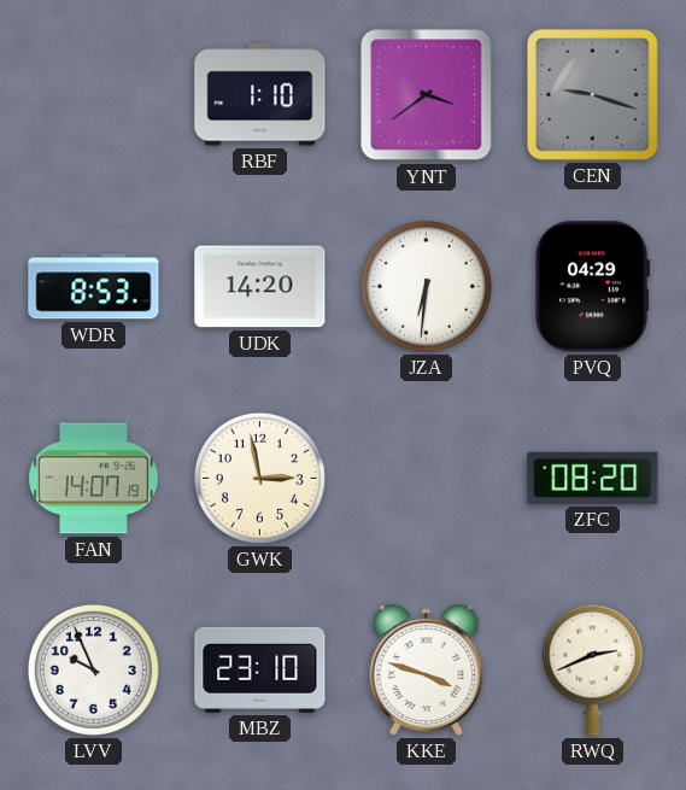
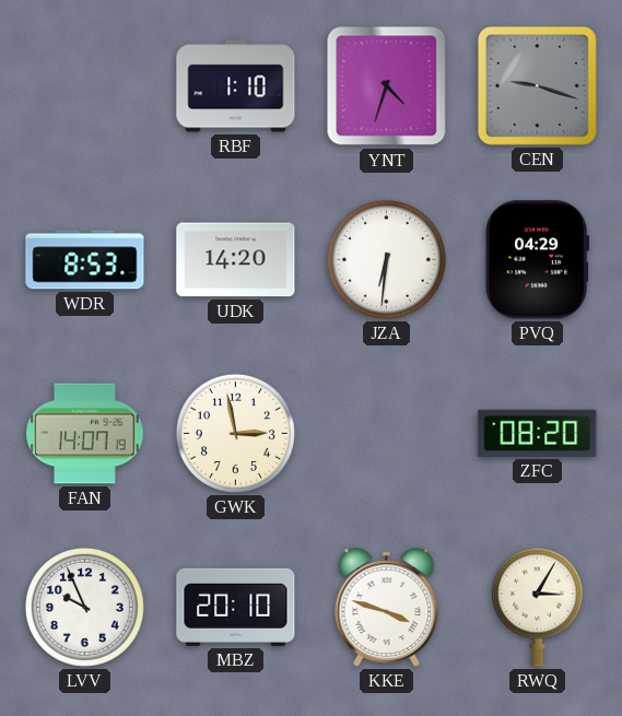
YNT: 3:39 -> 4:33 (387, 86)
MBZ: 23:10 -> 20:10 (236, 607)
RWQ: 2:41 -> 3:05 (537, 607)
